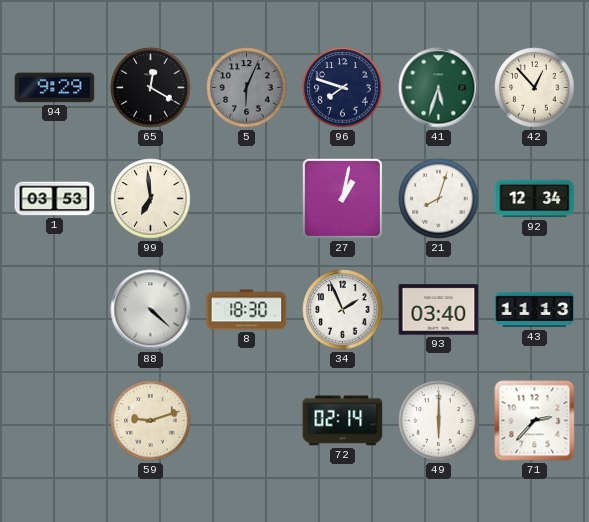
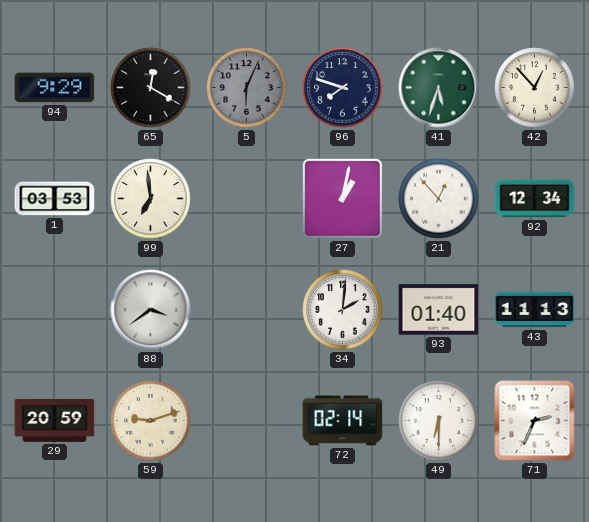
21: 8:03 -> 12:53 (439, 199)
88: 4:22 -> 3:39 (151, 310)
8: 18:30 -> none (247, 310)
34: 1:56 -> 2:01 (343, 310)
93: 03:40 -> 01:40 (439, 310)
29: none -> 20:59 (55, 421)
49: 6:00 -> 6:30 (439, 421)
71: 2:37 -> 2:34 (535, 421)
